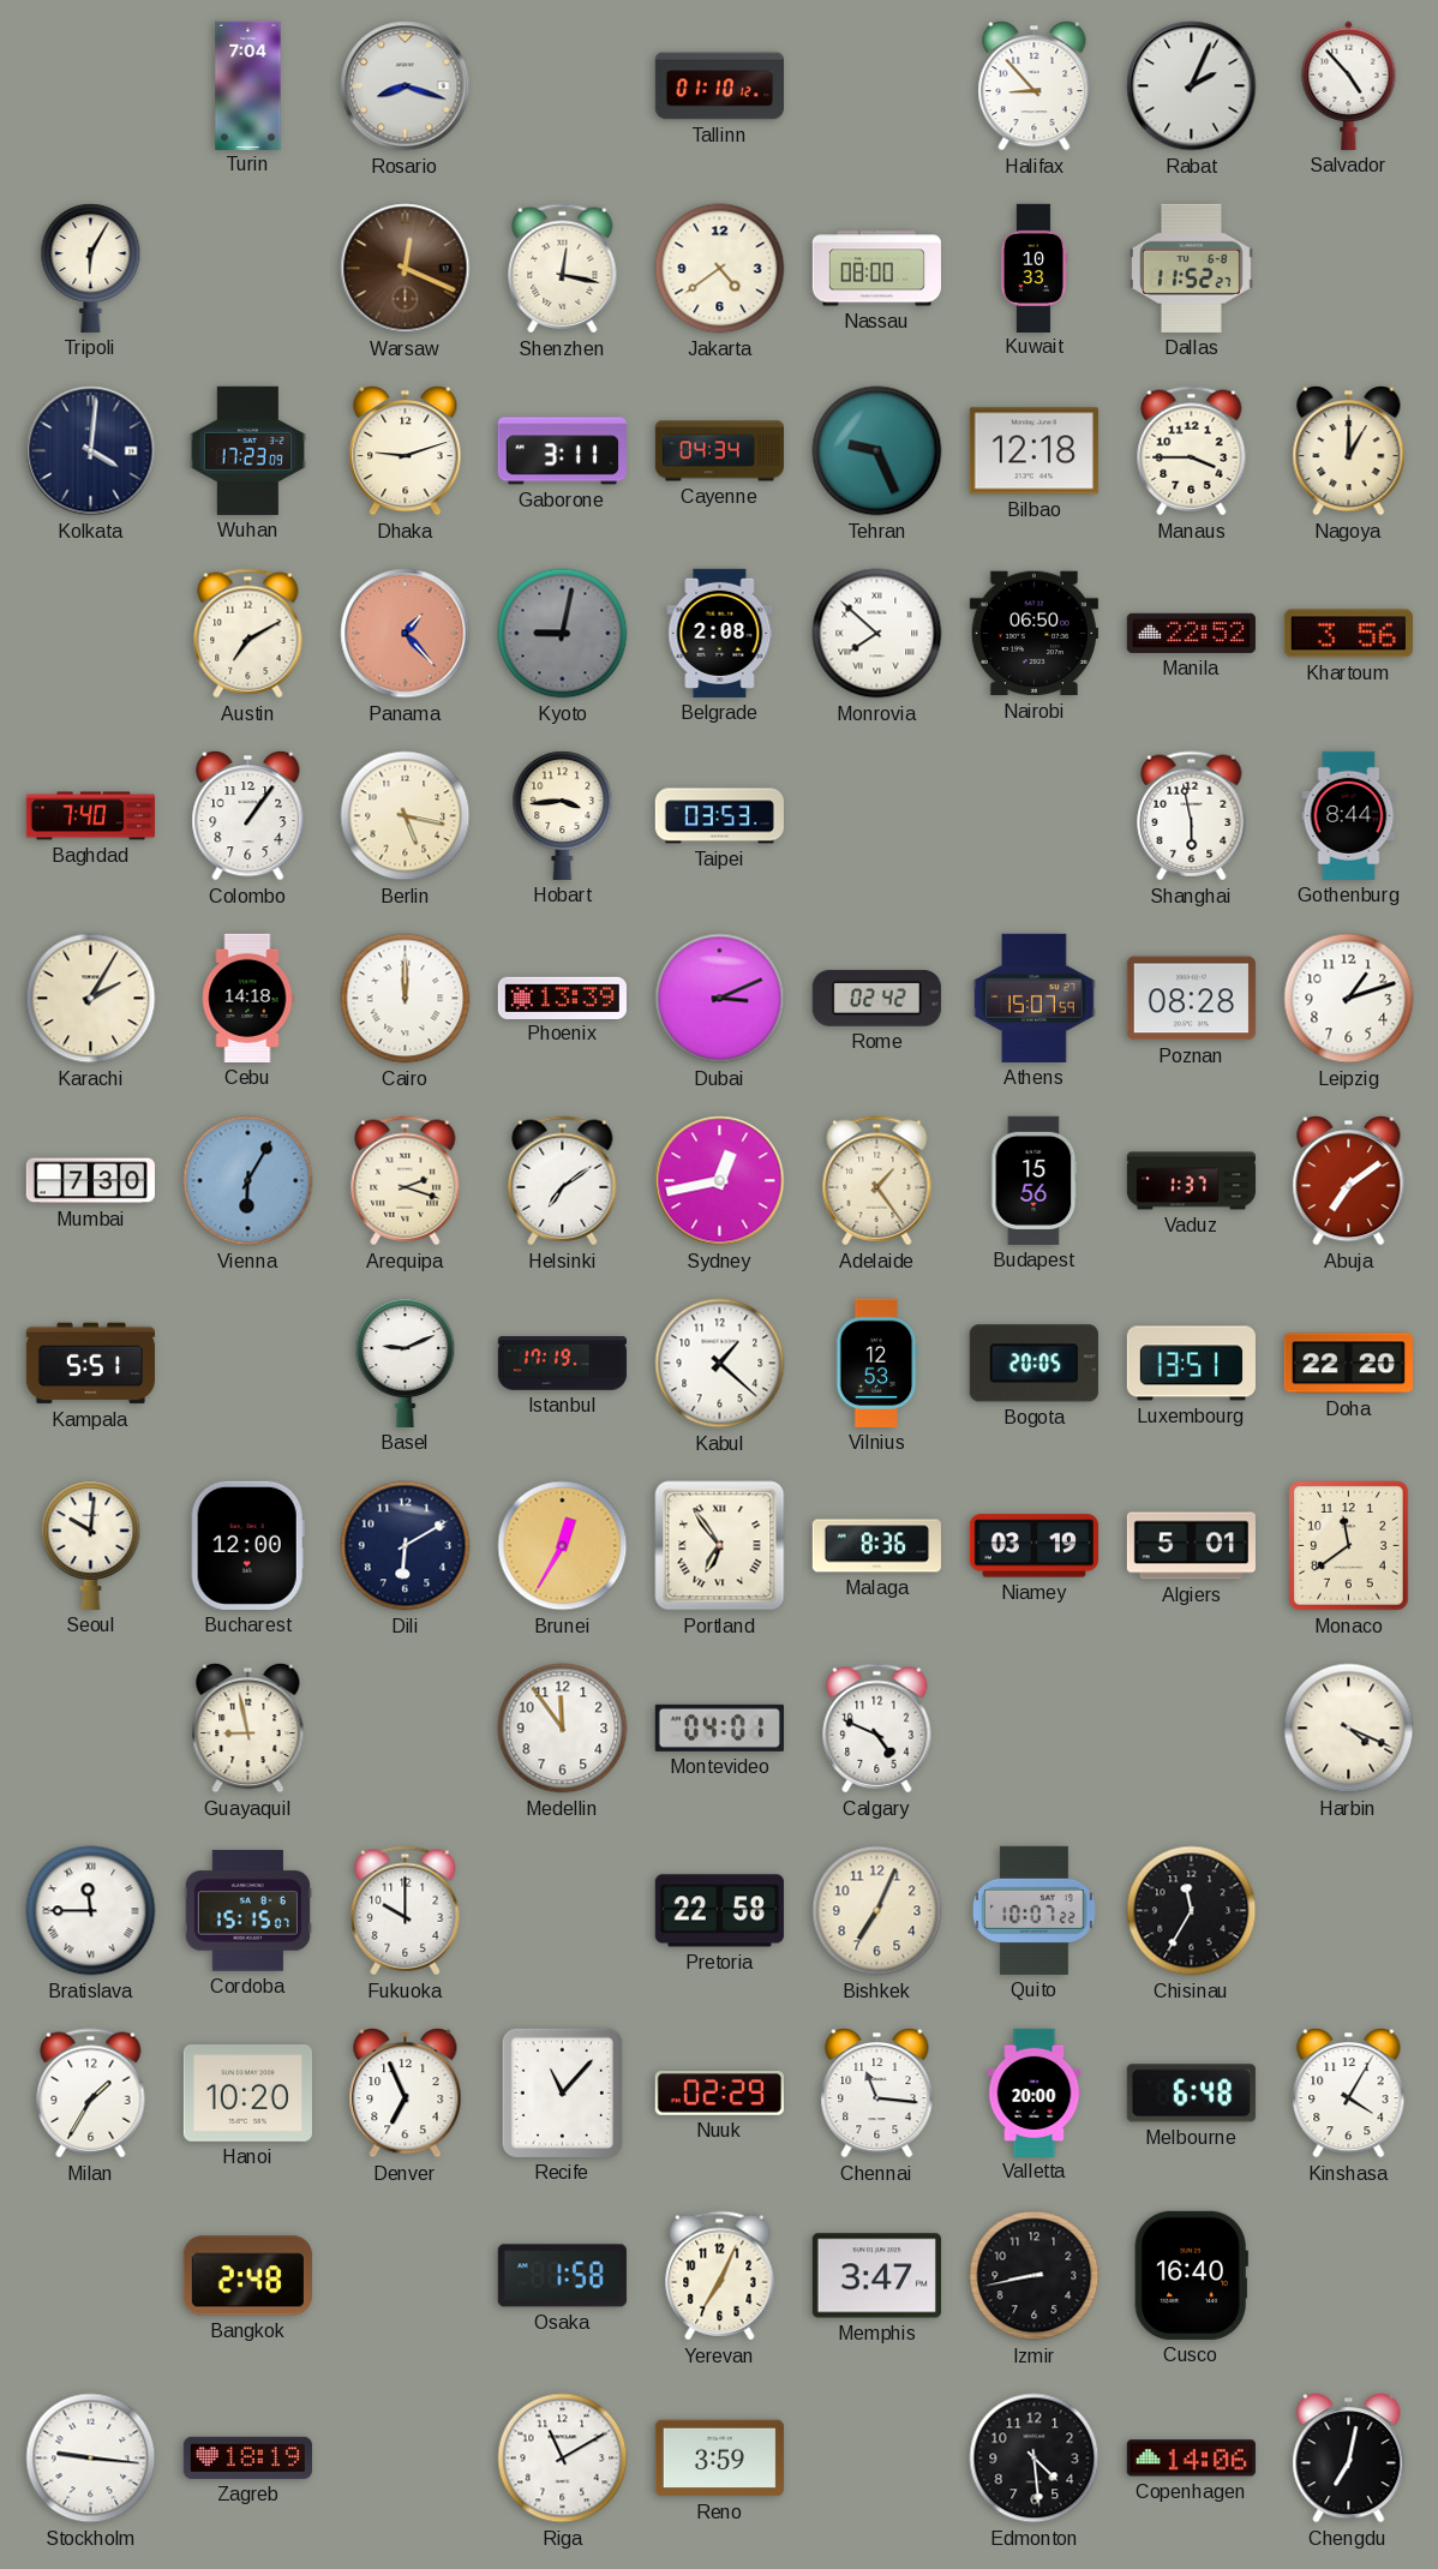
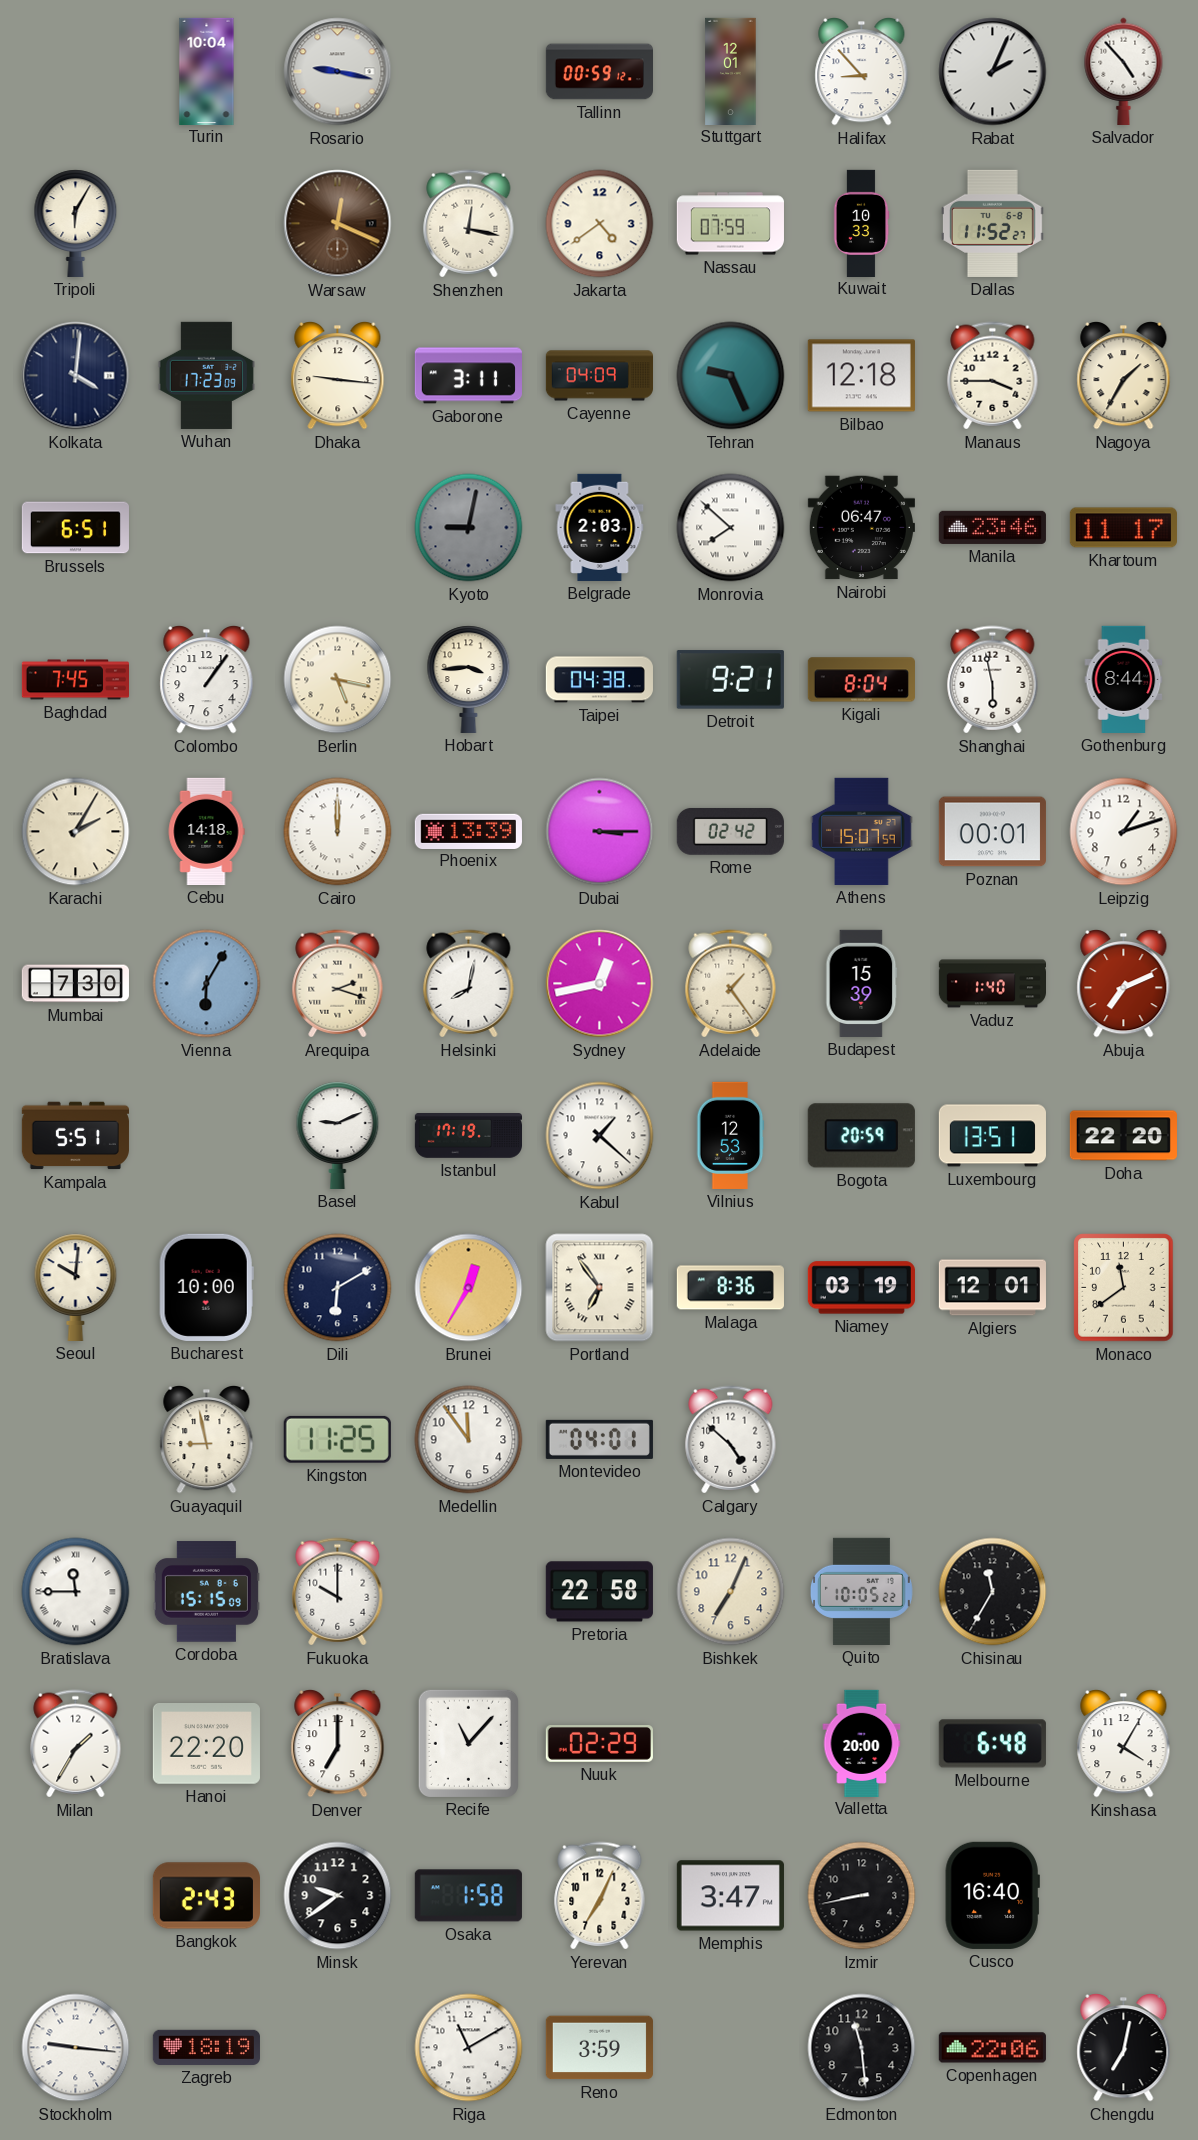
Turin: 7:04 -> 10:04 (207, 71)
Rosario: 8:18 -> 9:17 (338, 72)
Tallinn: 01:10 -> 00:59 (599, 72)
Stuttgart: none -> 12:01 (731, 71)
Nassau: 08:00 -> 07:59 (730, 224)
Dhaka: 9:12 -> 9:16 (338, 376)
Cayenne: 04:34 -> 04:09 (599, 376)
Nagoya: 1:00 -> 1:35 (1124, 376)
Brussels: none -> 6:51 (75, 528)
Austin: 7:10 -> none (248, 634)
Panama: 1:23 -> none (406, 634)
Belgrade: 2:08 -> 2:03 (600, 527)
Nairobi: 06:50 -> 06:47 (861, 528)
Manila: 22:52 -> 23:46 (992, 527)
Khartoum: 3:56 -> 11:17 (1123, 528)
Baghdad: 7:40 -> 7:45 (75, 680)
Taipei: 03:53 -> 04:38 (599, 680)
Detroit: none -> 9:21 (730, 680)
Kigali: none -> 8:04 (861, 680)
Dubai: 3:11 -> 3:15 (600, 832)
Poznan: 08:28 -> 00:01 (992, 832)
Helsinki: 7:09 -> 8:02 (469, 984)
Budapest: 15:56 -> 15:39 (862, 983)
Vaduz: 1:37 -> 1:40 (992, 984)
Abuja: 7:09 -> 7:11 (1124, 984)
Bogota: 20:05 -> 20:59 (861, 1136)
Bucharest: 12:00 -> 10:00 (206, 1287)
Algiers: 5:01 -> 12:01 (992, 1288)
Kingston: none -> 11:25 (337, 1439)
Calgary: 4:49 -> 4:52 (731, 1440)
Harbin: 4:19 -> none (1349, 1729)
Cordoba: 15:15:07 -> 15:15:09 (206, 1592)
Quito: 10:07 -> 10:05 (861, 1591)
Hanoi: 10:20 -> 22:20 (206, 1744)
Denver: 6:56 -> 7:00 (338, 1744)
Chennai: 11:16 -> none (877, 2094)
Bangkok: 2:48 -> 2:43 (206, 1896)
Minsk: none -> 9:39 (338, 1896)
Edmonton: 4:29 -> 11:29 (862, 2048)
Copenhagen: 14:06 -> 22:06 (992, 2048)
